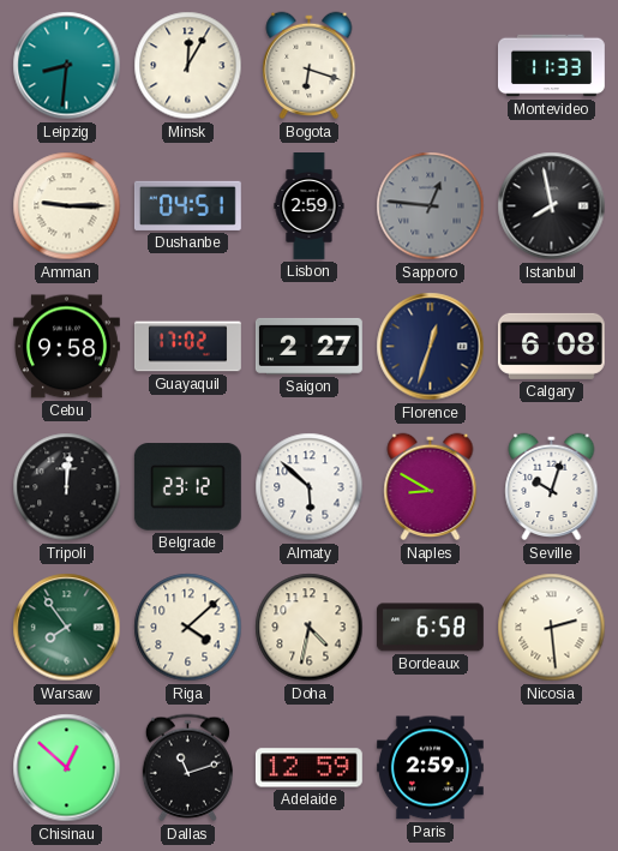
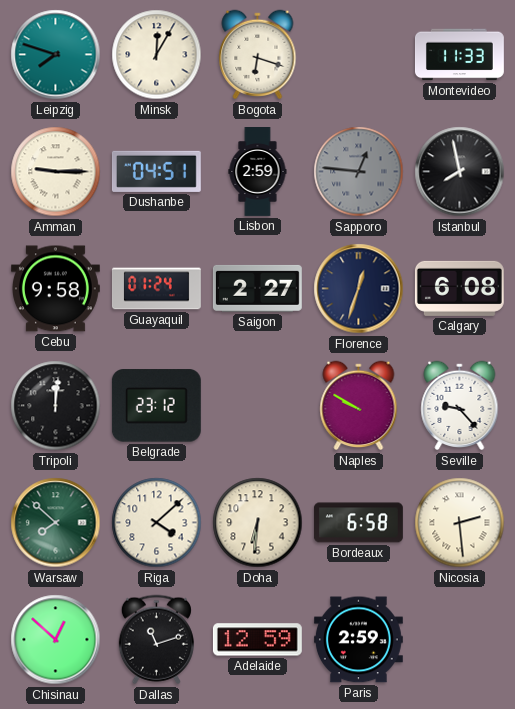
Leipzig: 8:31 -> 7:48 (56, 55)
Guayaquil: 17:02 -> 01:24 (156, 289)
Almaty: 5:52 -> none (310, 487)
Naples: 8:50 -> 9:50 (359, 406)
Seville: 10:03 -> 9:23 (460, 406)
Warsaw: 7:54 -> 7:52 (56, 523)
Doha: 4:32 -> 6:31 (258, 523)
